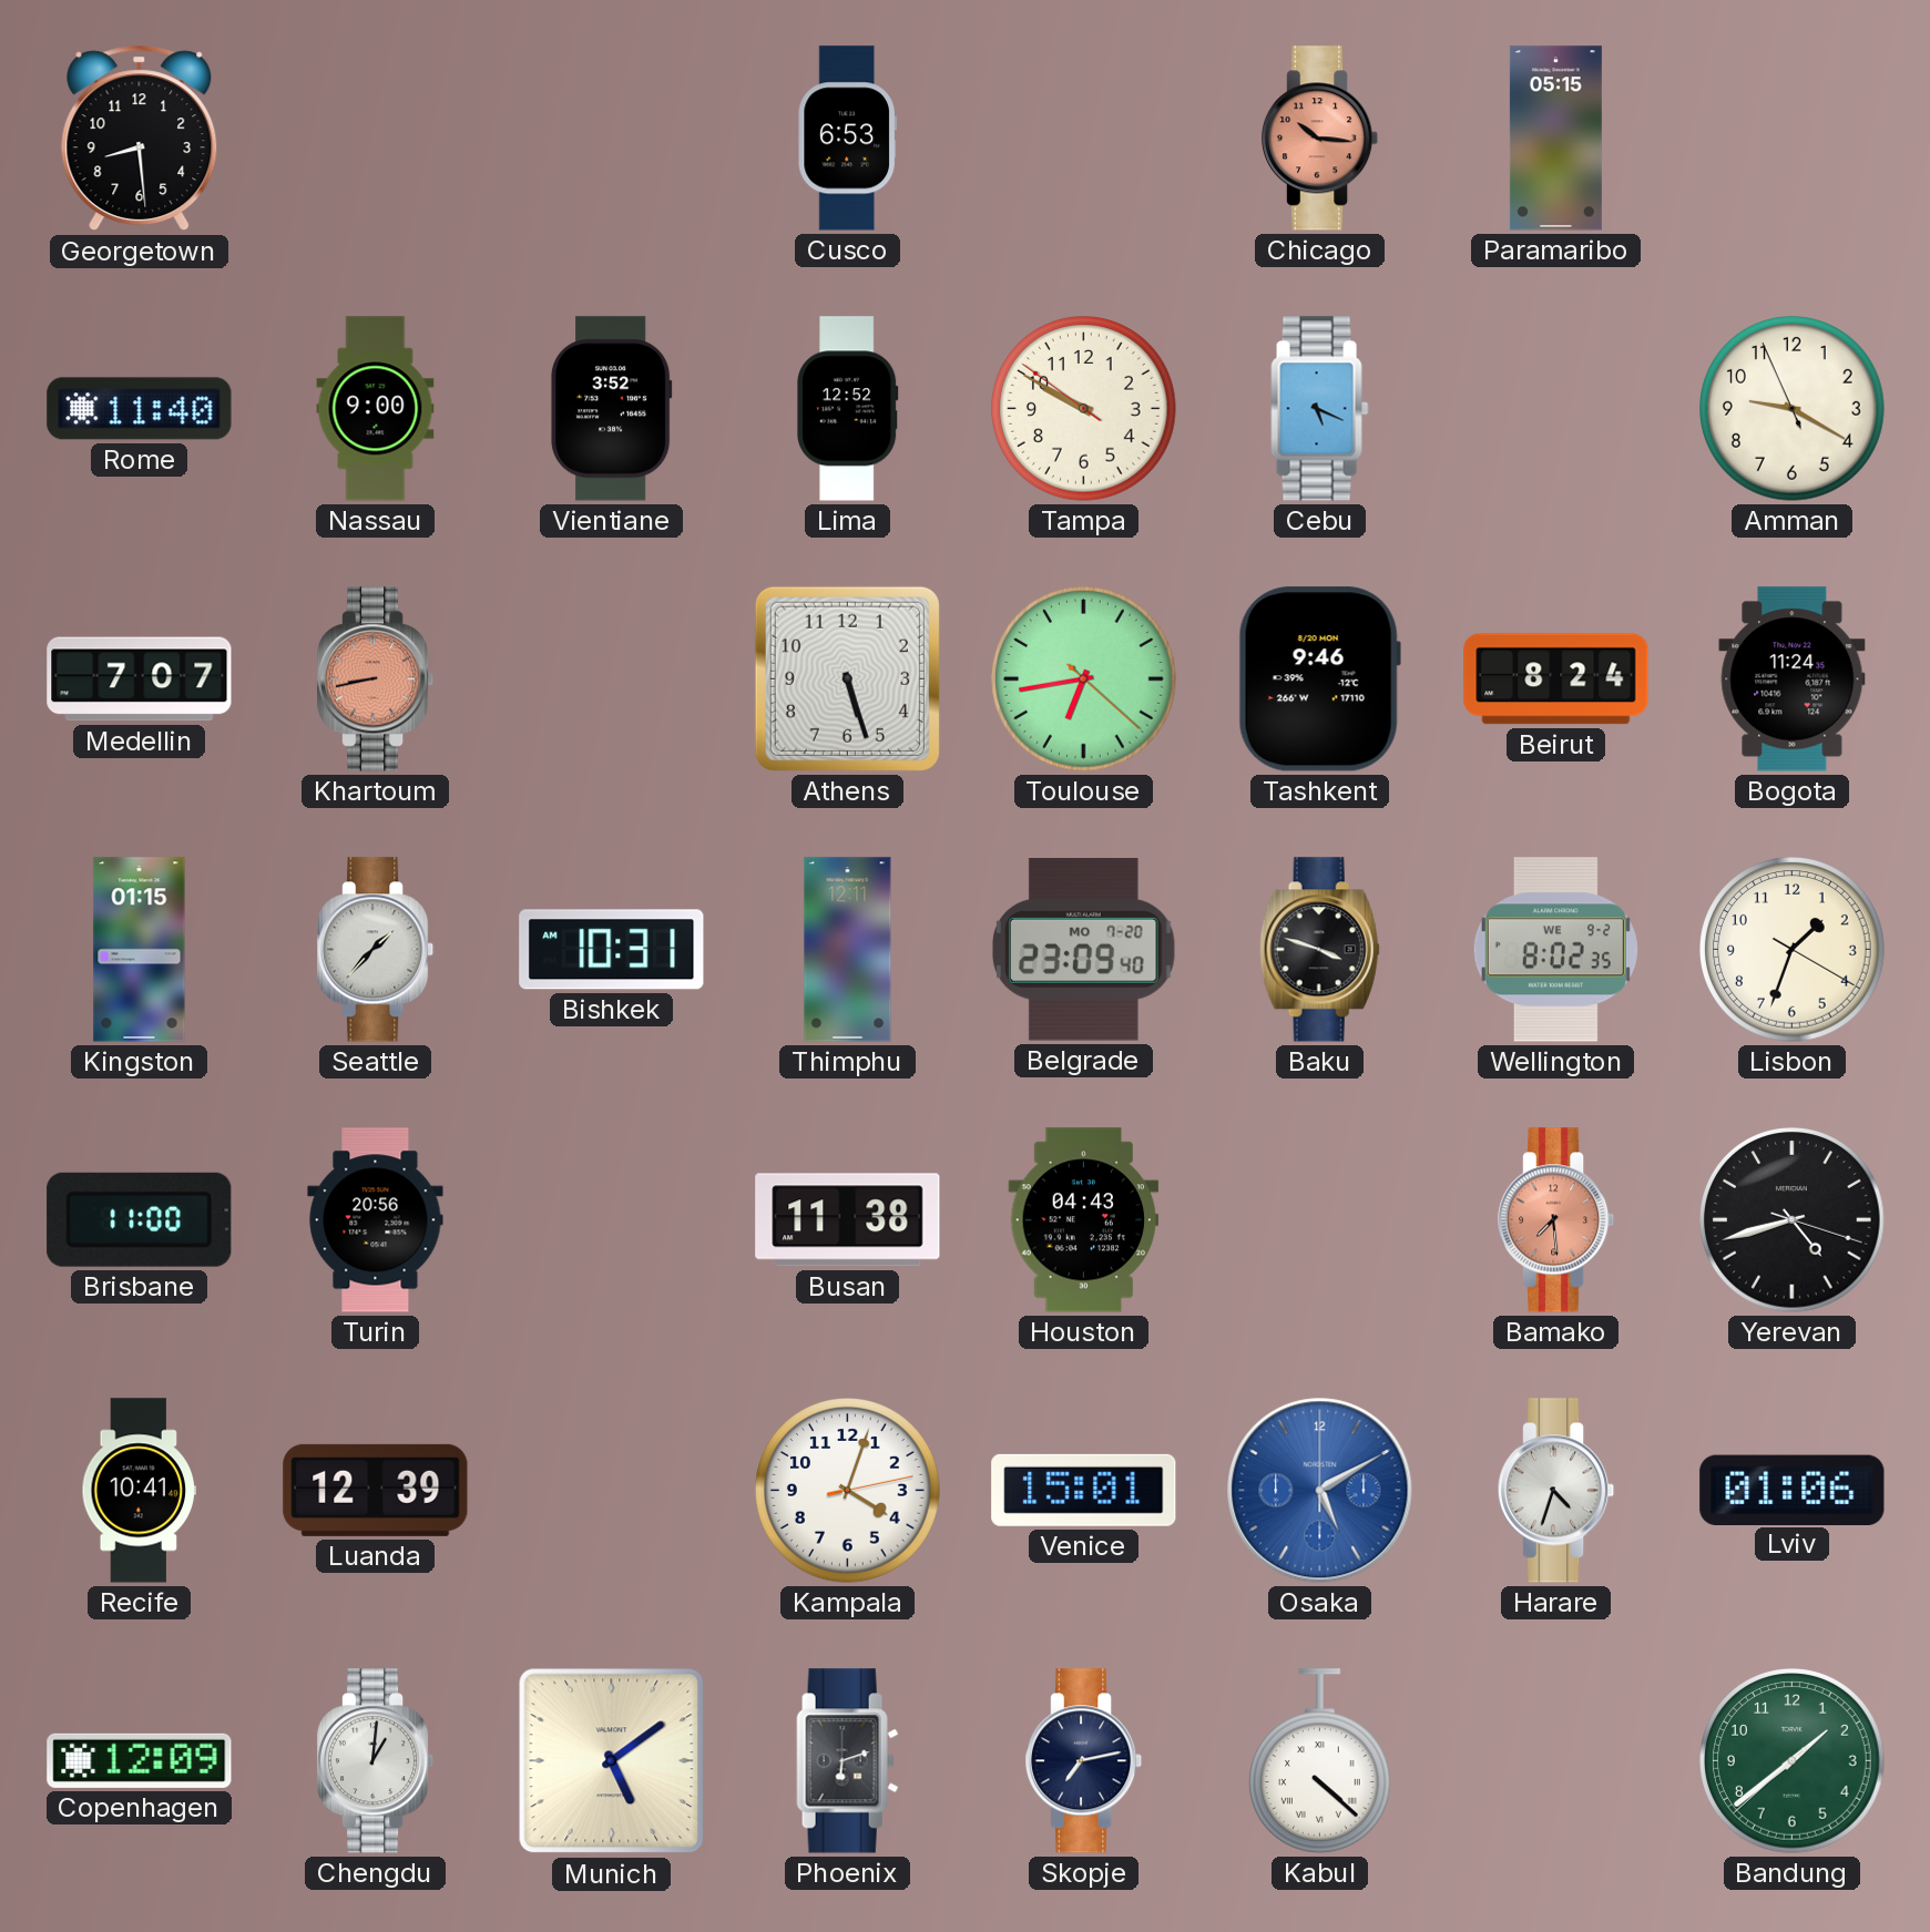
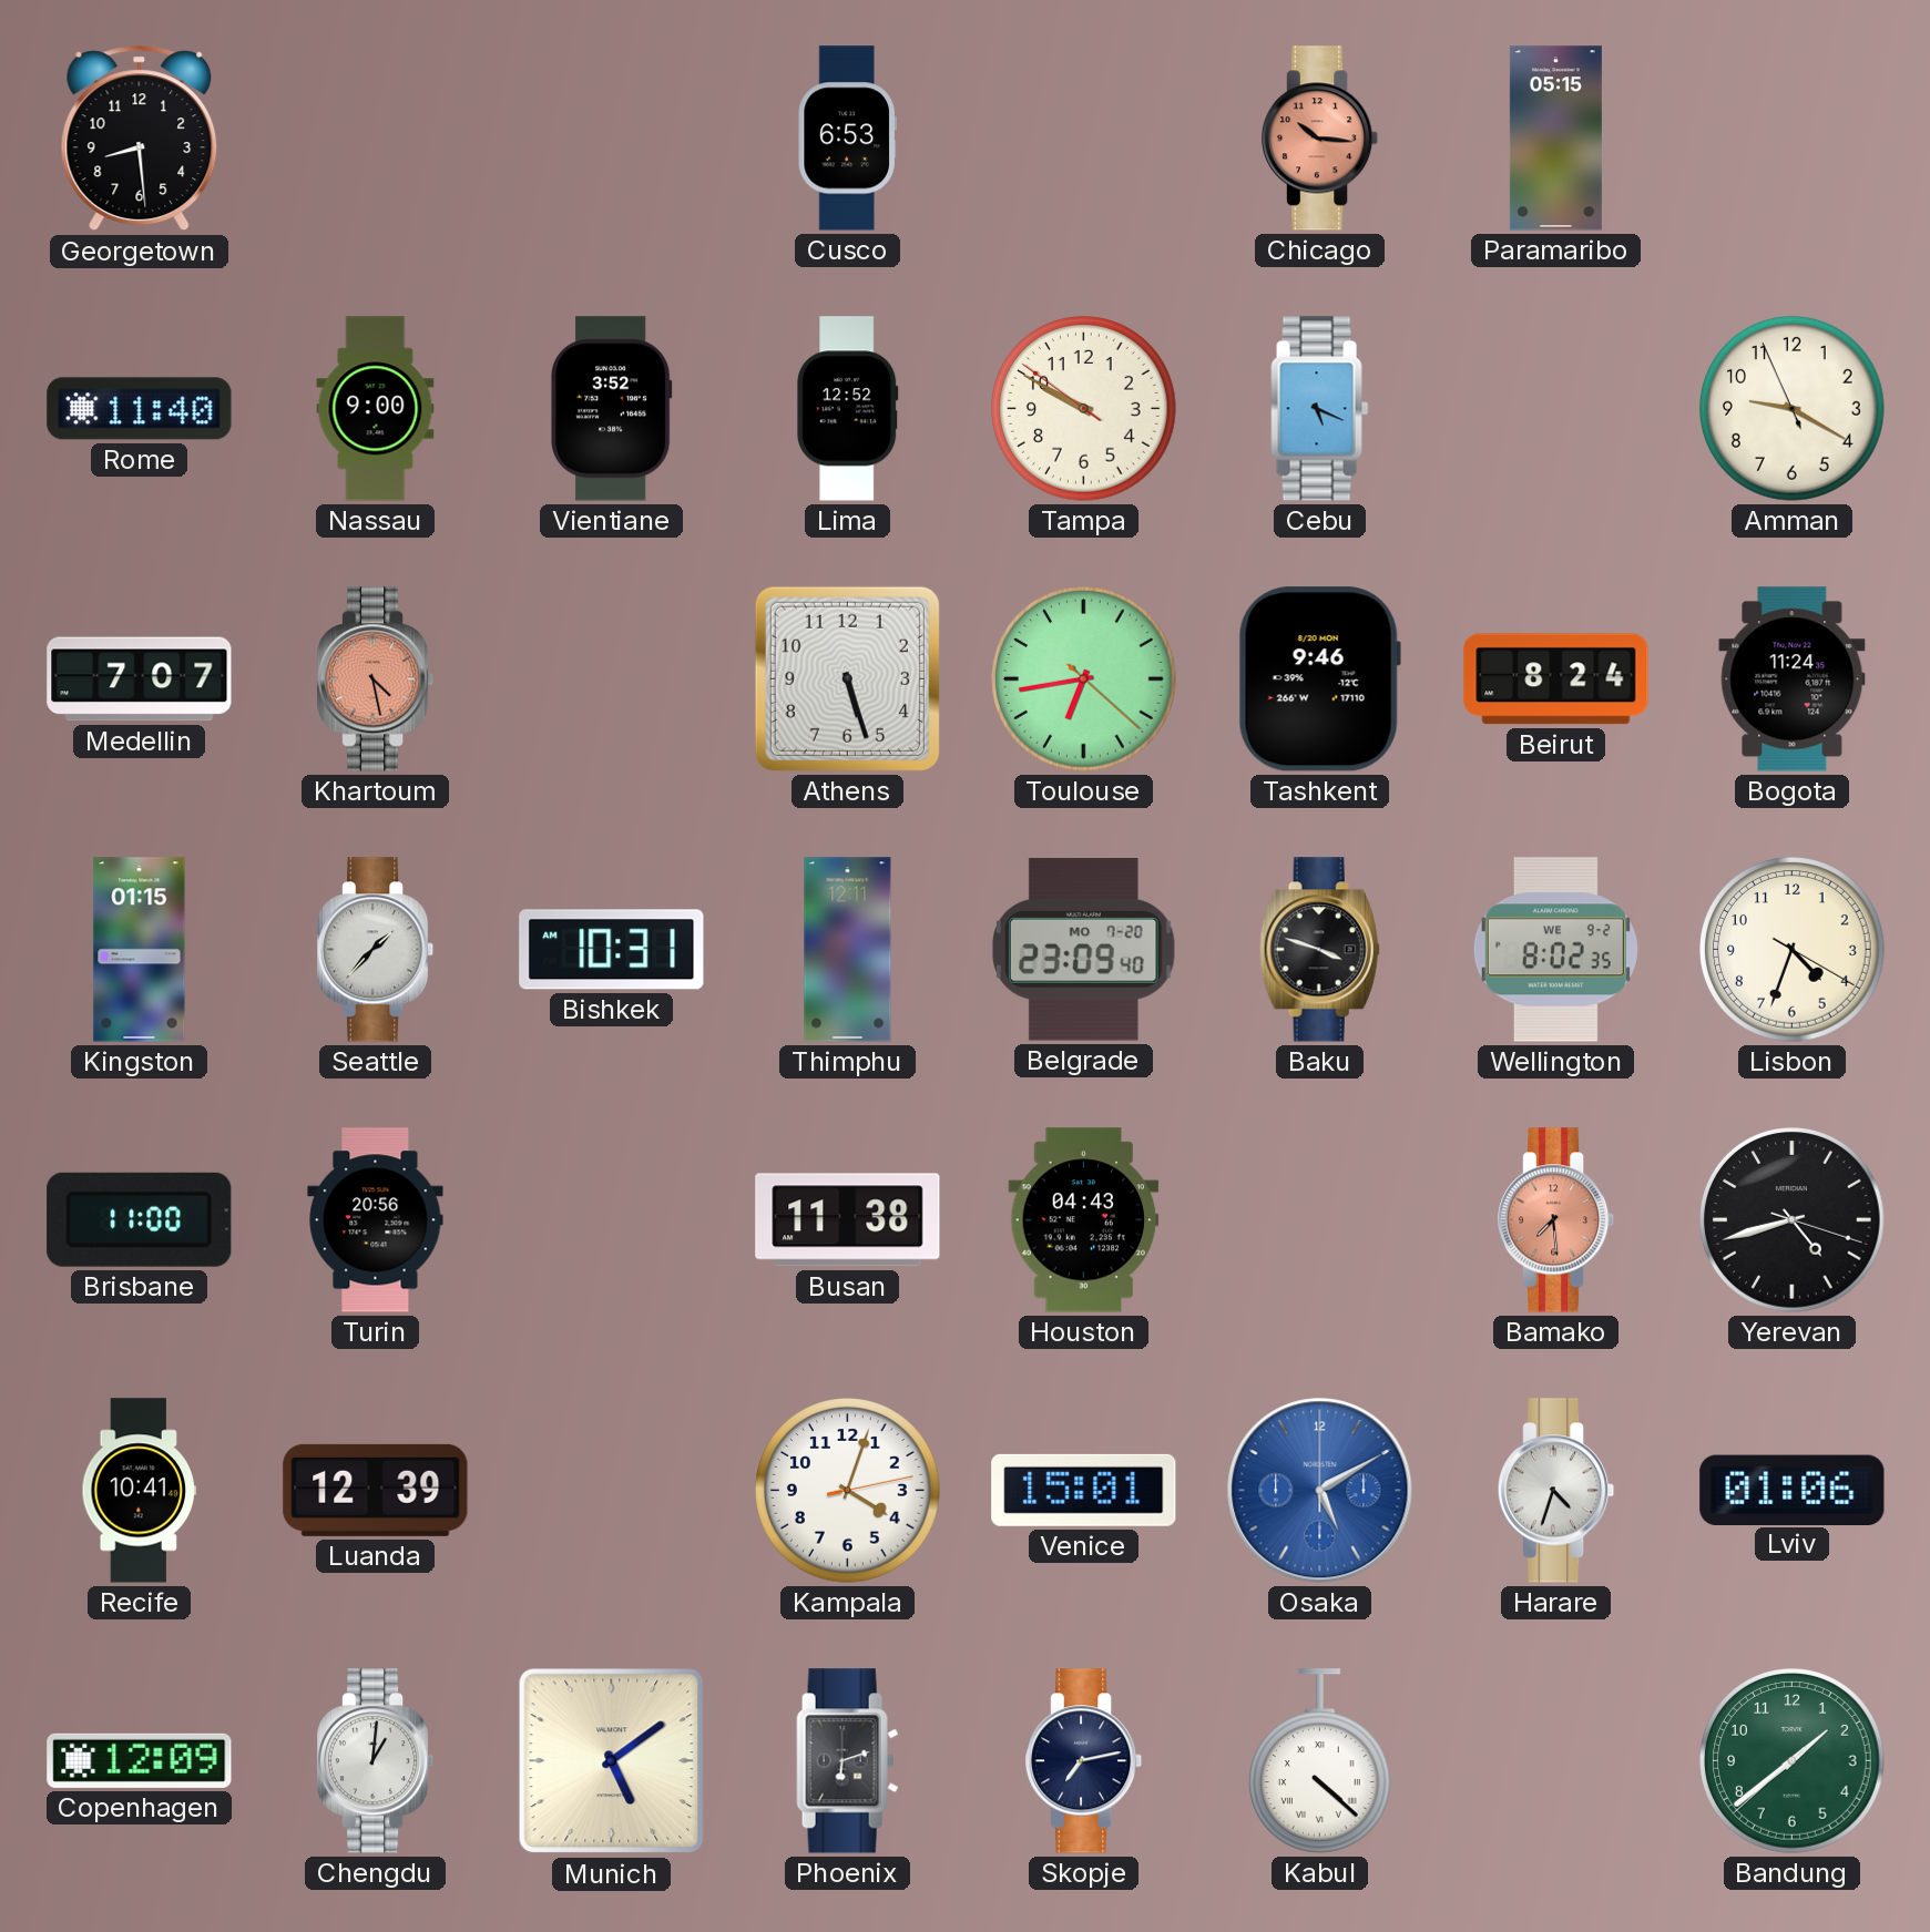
Khartoum: 8:43 -> 4:28 (377, 679)
Lisbon: 1:33 -> 4:33 (1793, 950)
